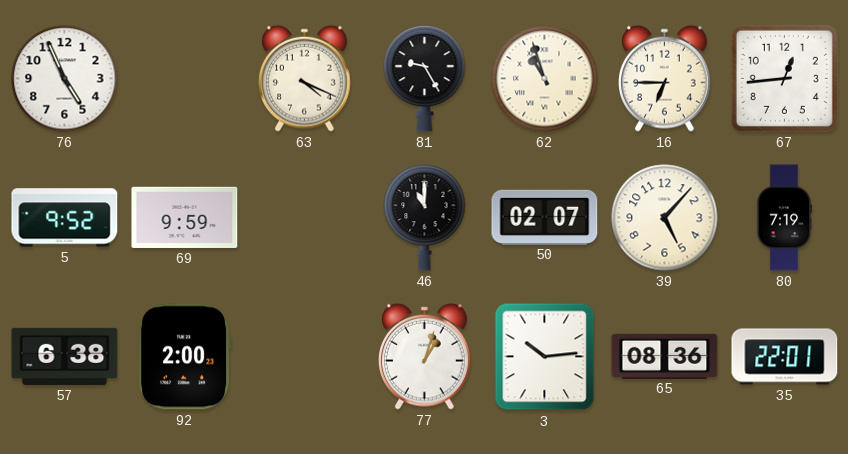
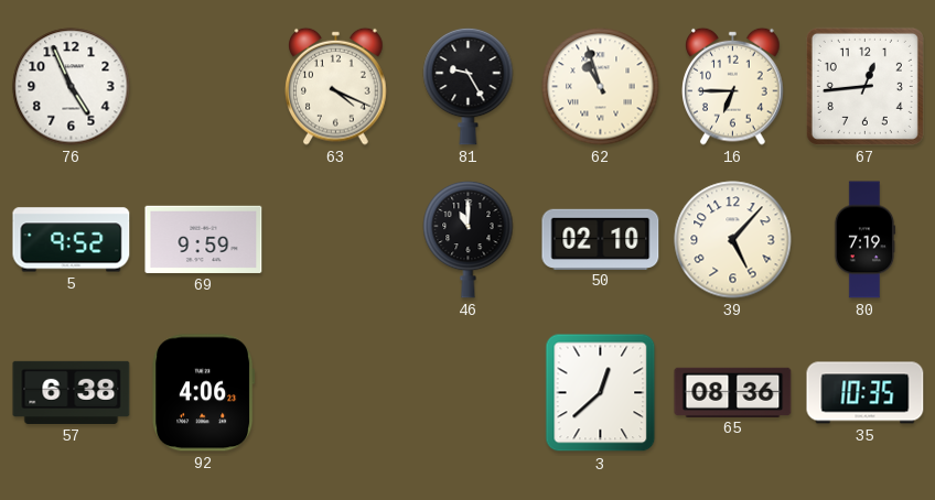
50: 02:07 -> 02:10 (601, 239)
92: 2:00 -> 4:06 (204, 393)
77: 1:03 -> none (425, 356)
3: 10:14 -> 12:38 (601, 393)
35: 22:01 -> 10:35 (866, 393)
